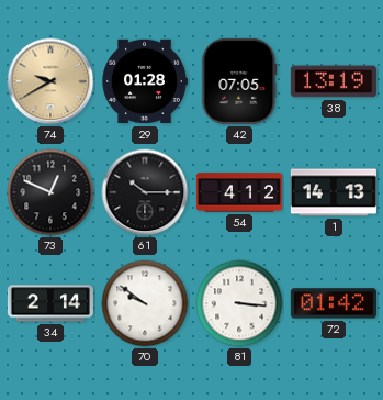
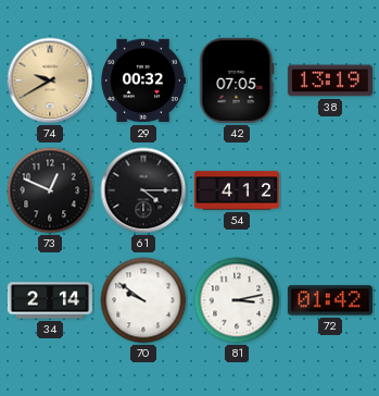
29: 01:28 -> 00:32 (143, 81)
61: 10:15 -> 4:15 (143, 190)
1: 14:13 -> none (334, 192)
81: 3:16 -> 3:13 (237, 300)
